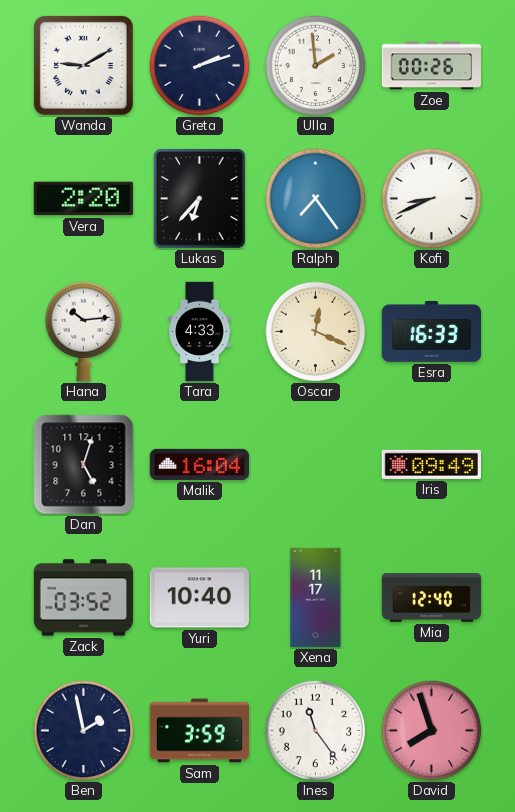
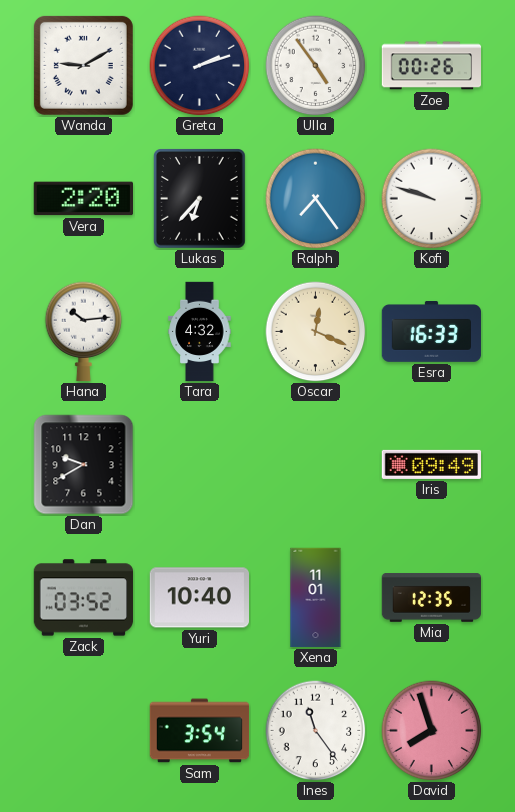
Ulla: 1:59 -> 4:54 (316, 66)
Kofi: 8:41 -> 9:48 (432, 199)
Tara: 4:33 -> 4:32 (200, 332)
Dan: 5:03 -> 9:40 (84, 465)
Malik: 16:04 -> none (200, 464)
Xena: 11:17 -> 11:01 (316, 598)
Mia: 12:40 -> 12:35 (432, 598)
Ben: 1:58 -> none (84, 731)
Sam: 3:59 -> 3:54 (200, 731)
